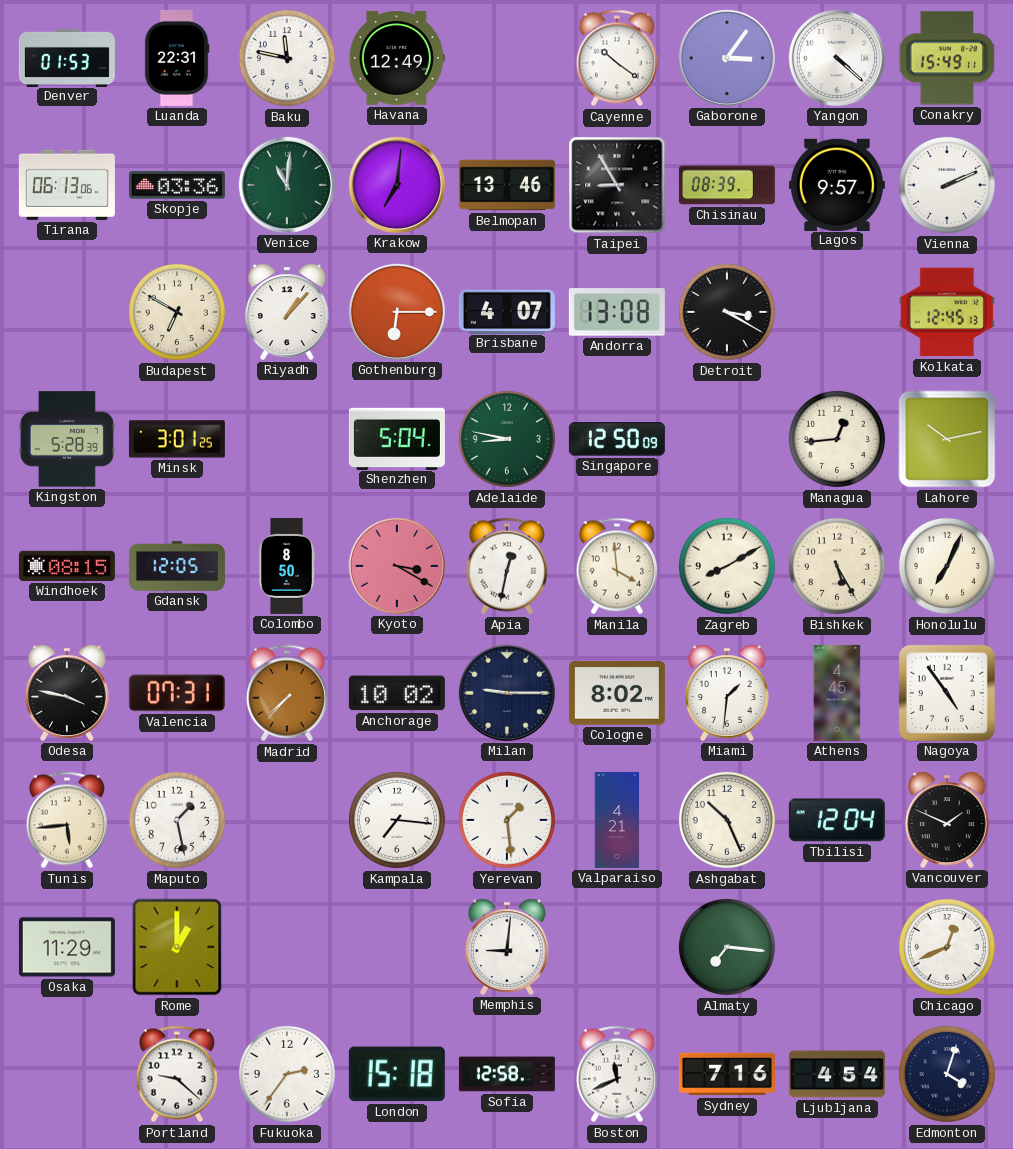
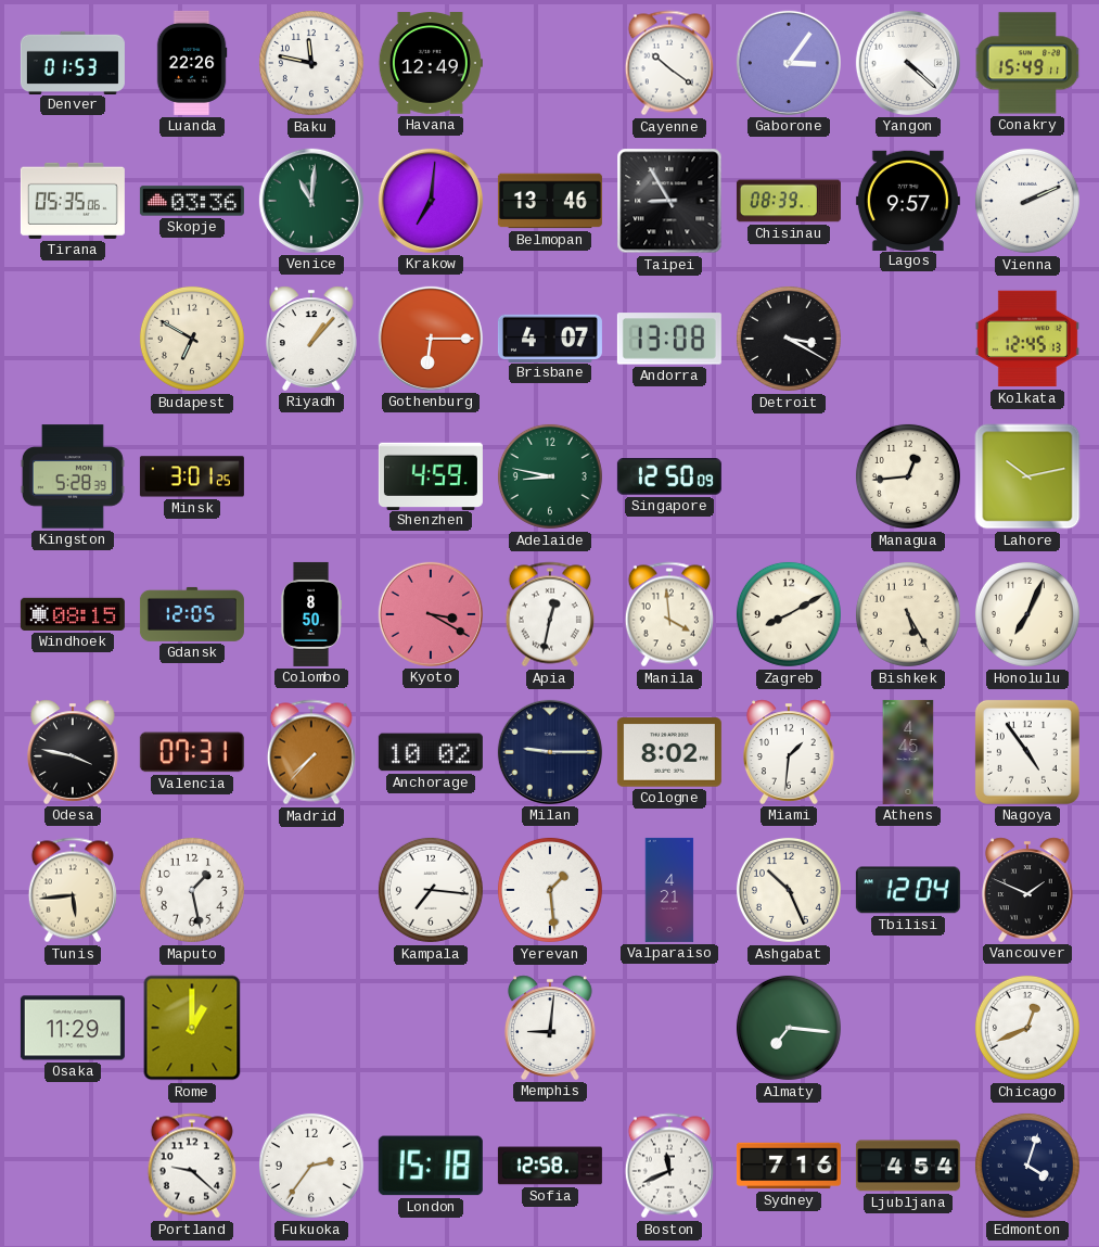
Luanda: 22:31 -> 22:26 (192, 63)
Tirana: 06:13 -> 05:35 (73, 201)
Shenzhen: 5:04 -> 4:59 (431, 475)
